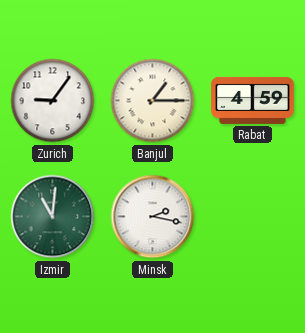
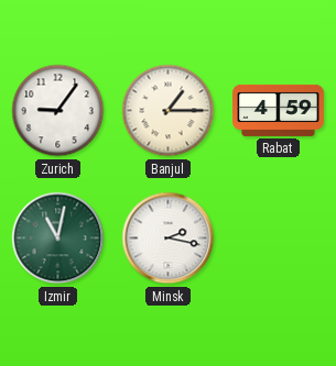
Izmir: 11:01 -> 11:02 (58, 239)
